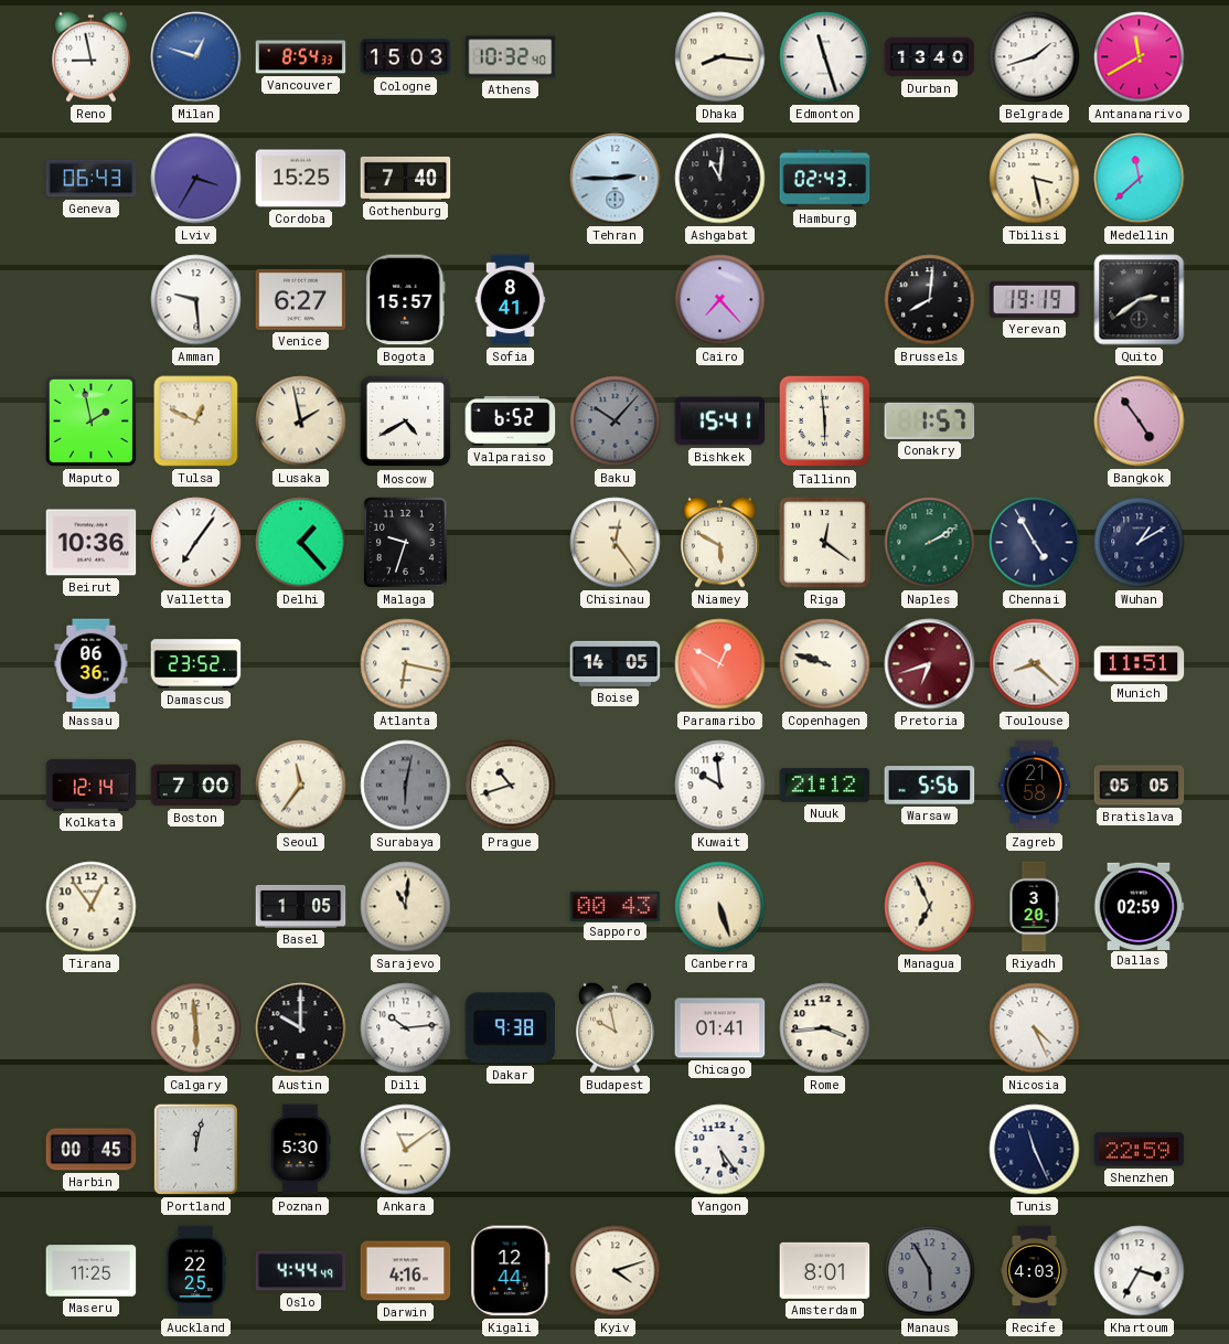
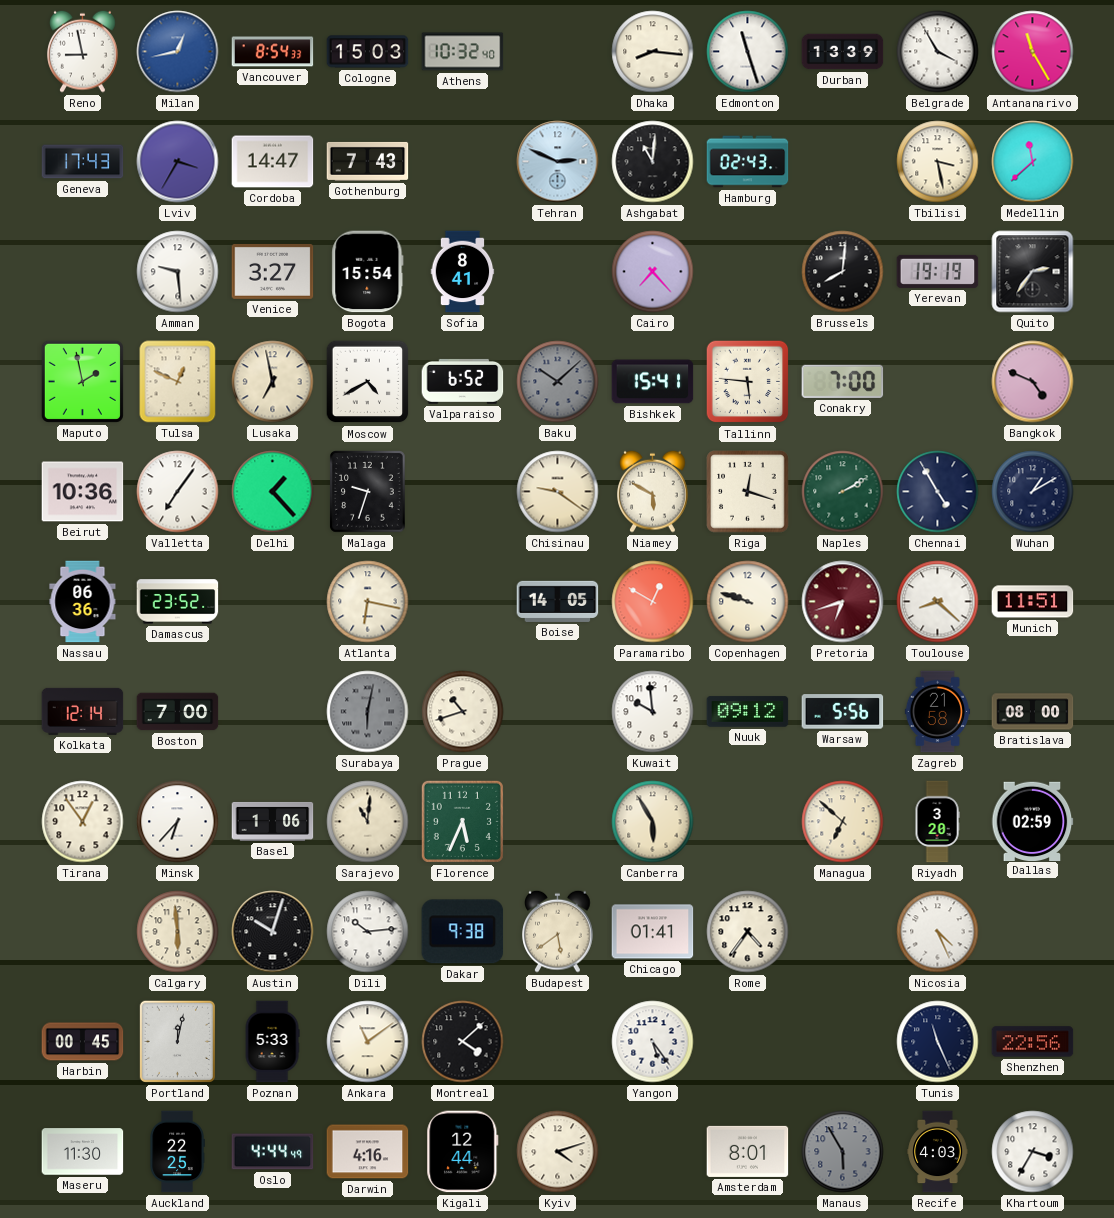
Milan: 12:48 -> 12:43 (178, 52)
Durban: 13:40 -> 13:39 (843, 52)
Belgrade: 1:42 -> 3:55 (938, 52)
Antananarivo: 11:40 -> 11:25 (1033, 52)
Geneva: 06:43 -> 17:43 (83, 162)
Cordoba: 15:25 -> 14:47 (273, 162)
Gothenburg: 7:40 -> 7:43 (368, 161)
Tehran: 2:45 -> 2:49 (558, 162)
Venice: 6:27 -> 3:27 (273, 271)
Bogota: 15:57 -> 15:54 (368, 272)
Quito: 2:39 -> 2:36 (1033, 272)
Lusaka: 1:58 -> 6:58 (273, 382)
Baku: 10:07 -> 10:08 (558, 382)
Tallinn: 5:59 -> 5:46 (748, 382)
Conakry: 1:57 -> 7:00 (843, 381)
Bangkok: 4:54 -> 4:49 (1033, 382)
Chisinau: 12:24 -> 9:21 (558, 492)
Riga: 12:21 -> 12:18 (748, 492)
Seoul: 11:36 -> none (301, 786)
Nuuk: 21:12 -> 09:12 (748, 712)
Bratislava: 05:05 -> 08:00 (1033, 712)
Minsk: none -> 6:37 (178, 822)
Basel: 1:05 -> 1:06 (273, 821)
Florence: none -> 5:34 (462, 821)
Sapporo: 00:43 -> none (616, 906)
Canberra: 5:27 -> 5:55 (653, 822)
Managua: 6:56 -> 6:52 (843, 822)
Austin: 10:00 -> 10:03 (273, 932)
Budapest: 9:58 -> 5:39 (558, 931)
Rome: 3:44 -> 4:36 (748, 932)
Poznan: 5:30 -> 5:33 (272, 1042)
Montreal: none -> 4:08 (463, 1042)
Shenzhen: 22:59 -> 22:56 (1033, 1042)
Maseru: 11:25 -> 11:30 (83, 1152)
